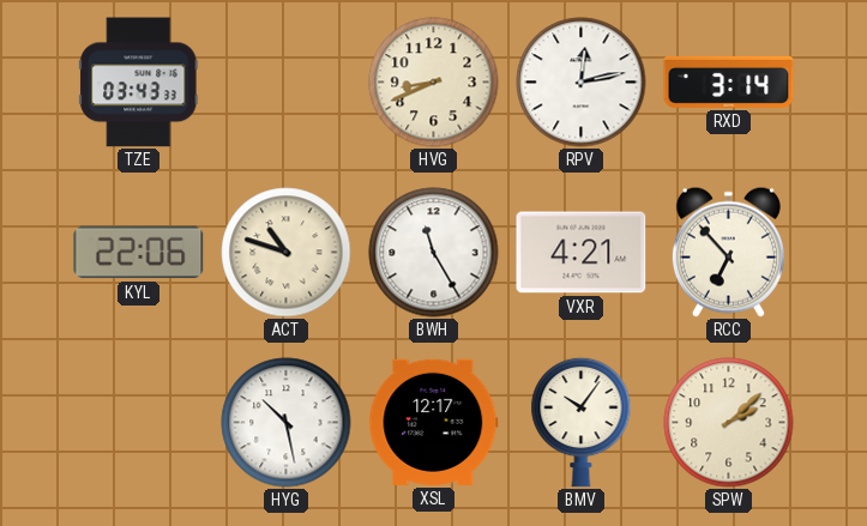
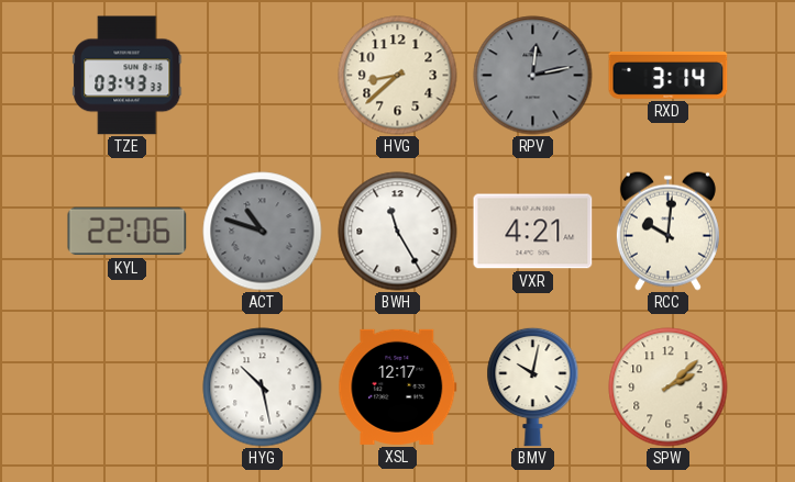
HVG: 8:41 -> 8:38 (398, 76)
RPV dial: white -> grey (533, 76)
ACT dial: cream -> grey (263, 232)
RCC: 6:53 -> 10:01 (667, 231)
BMV: 10:06 -> 10:02 (533, 386)
